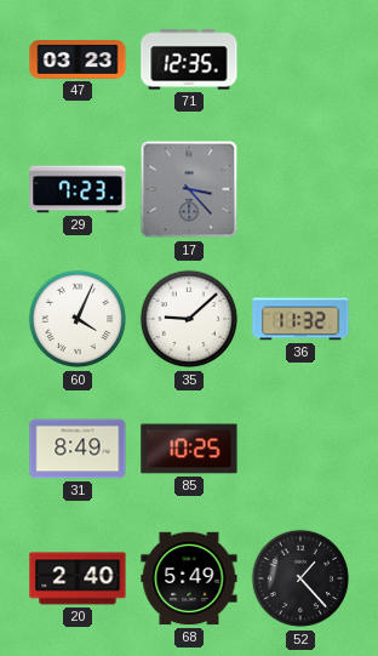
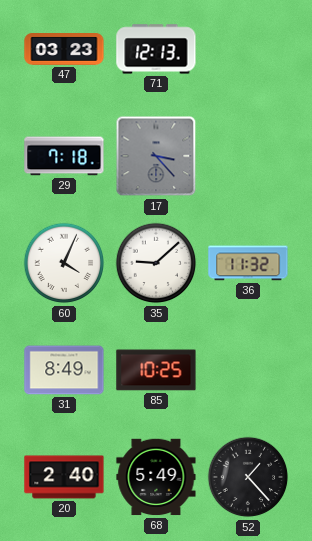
71: 12:35 -> 12:13 (156, 49)
29: 7:23 -> 7:18 (64, 156)
